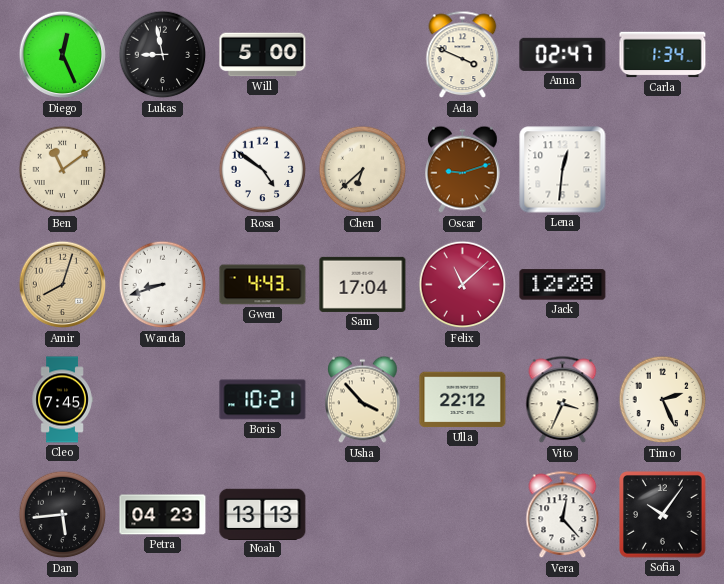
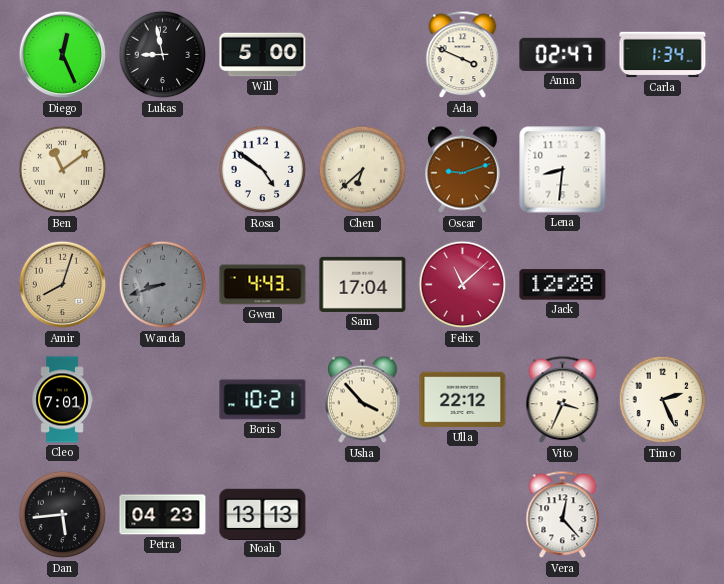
Lena: 12:31 -> 8:31 (563, 170)
Wanda dial: white -> grey (163, 285)
Cleo: 7:45 -> 7:01 (62, 400)
Sofia: 10:06 -> none (663, 515)
